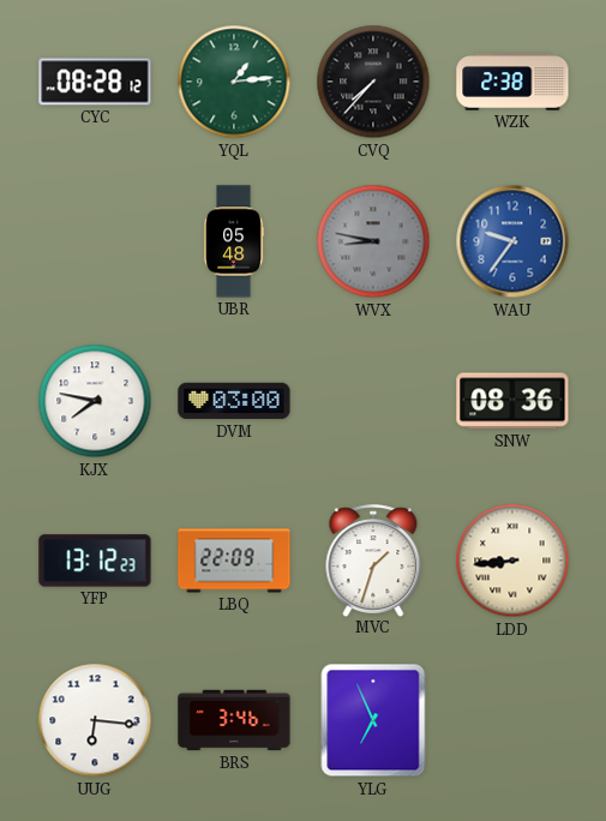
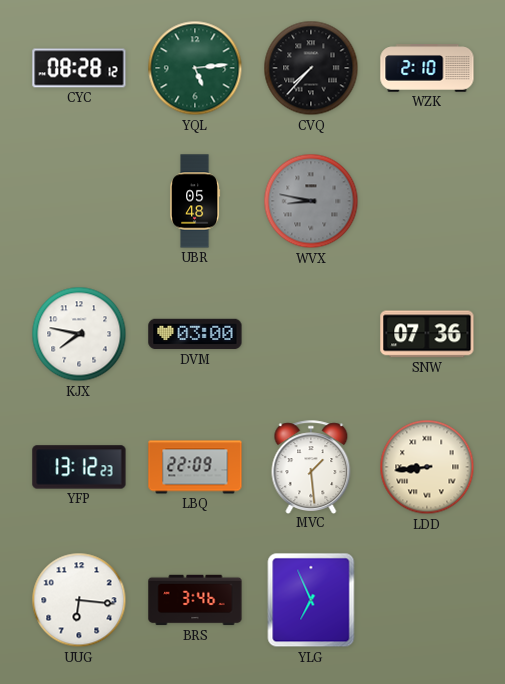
YQL: 1:14 -> 5:14 (195, 68)
WZK: 2:38 -> 2:10 (427, 68)
WAU: 9:36 -> none (512, 241)
SNW: 08:36 -> 07:36 (427, 334)
MVC: 1:33 -> 1:29 (311, 467)
